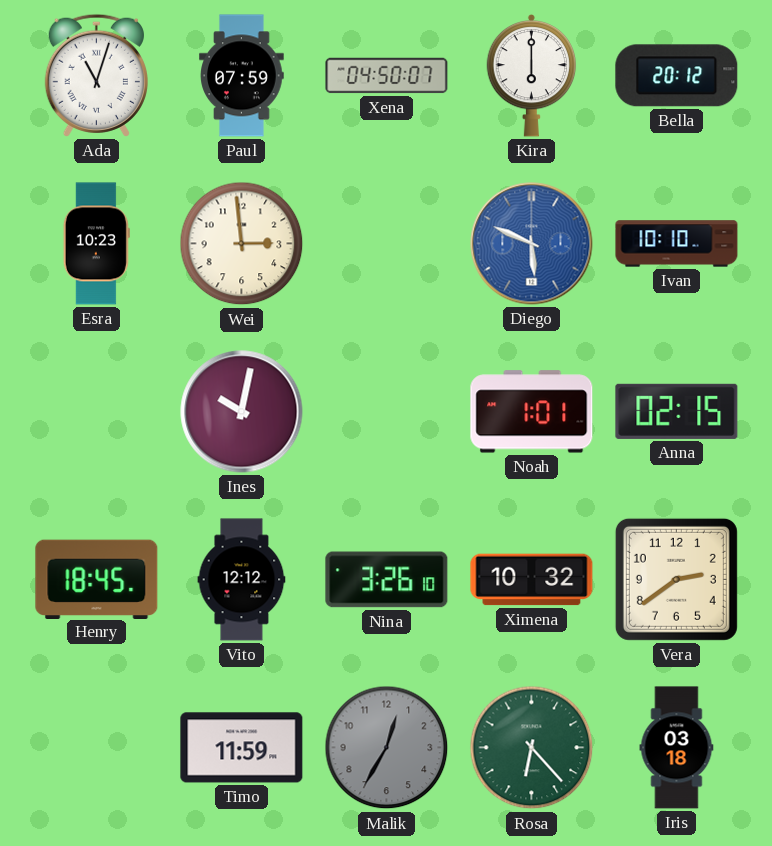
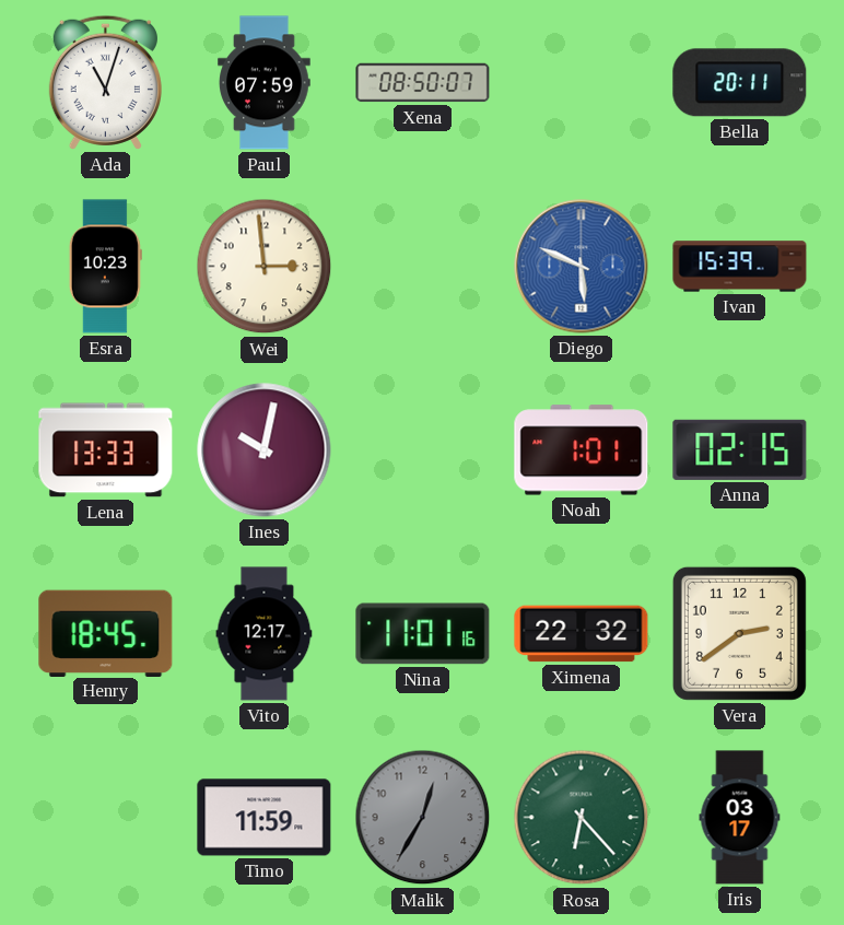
Xena: 04:50 -> 08:50 (423, 83)
Kira: 6:00 -> none (532, 75)
Bella: 20:12 -> 20:11 (740, 83)
Ivan: 10:10 -> 15:39 (740, 267)
Lena: none -> 13:33 (106, 450)
Vito: 12:12 -> 12:17 (265, 634)
Nina: 3:26 -> 11:01 (423, 634)
Ximena: 10:32 -> 22:32 (582, 634)
Iris: 03:18 -> 03:17 (740, 818)
